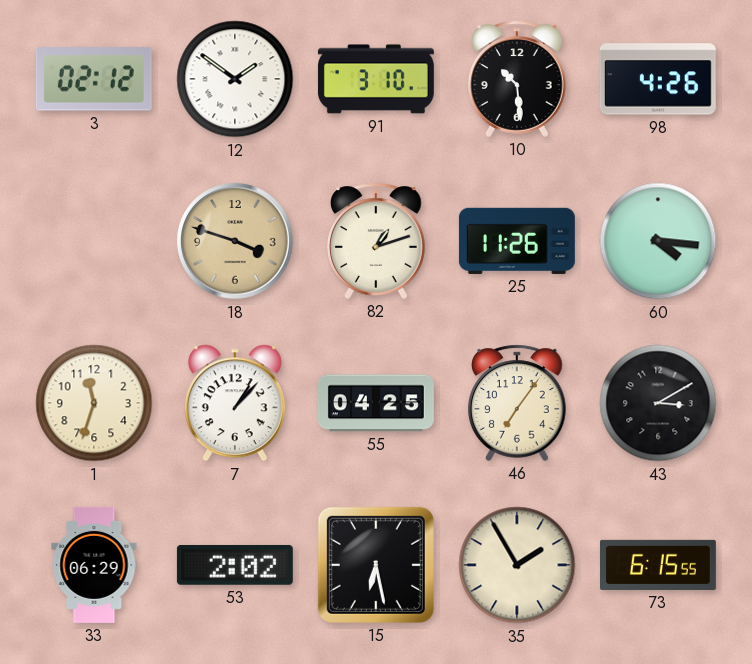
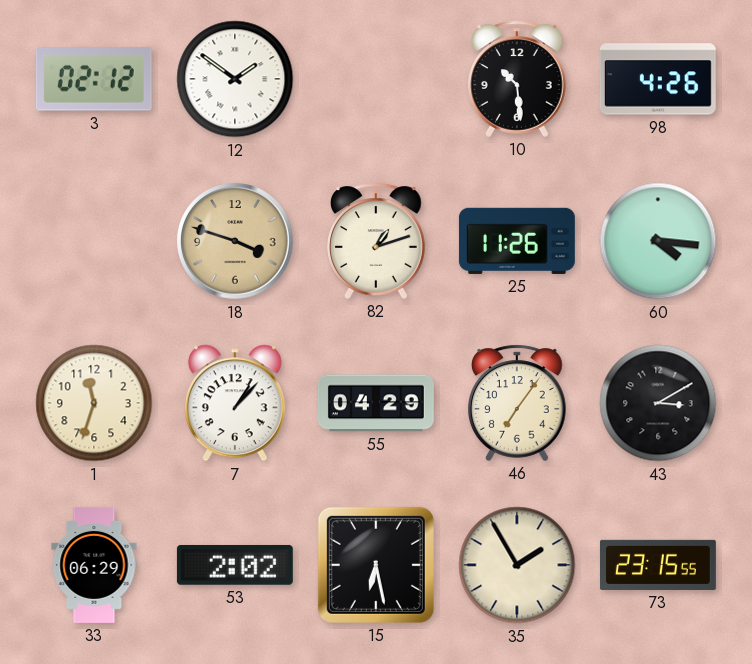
91: 3:10 -> none (376, 79)
55: 04:25 -> 04:29 (376, 403)
73: 6:15 -> 23:15 (658, 565)
